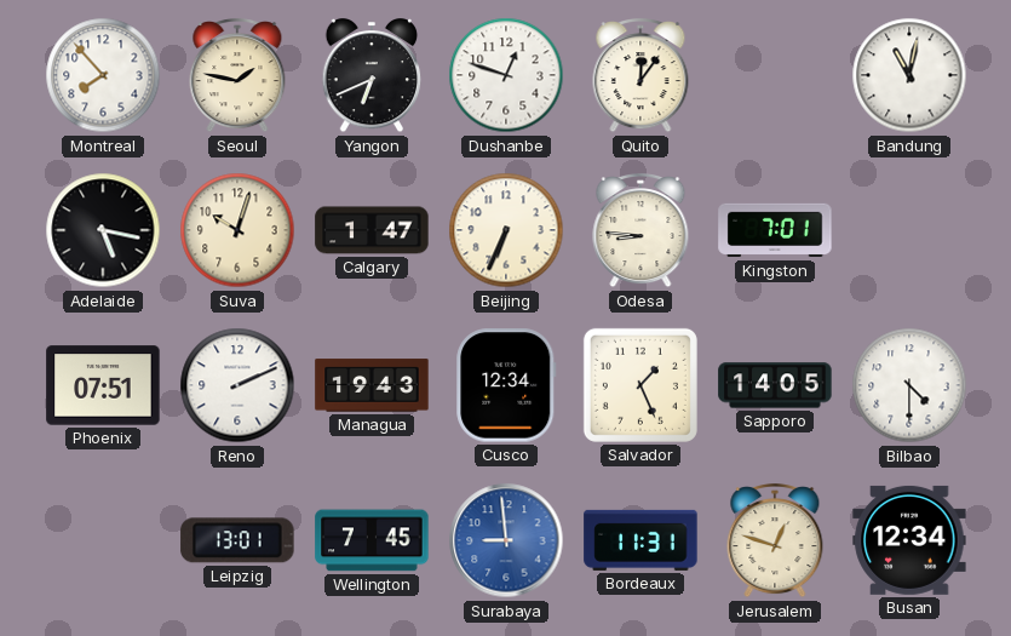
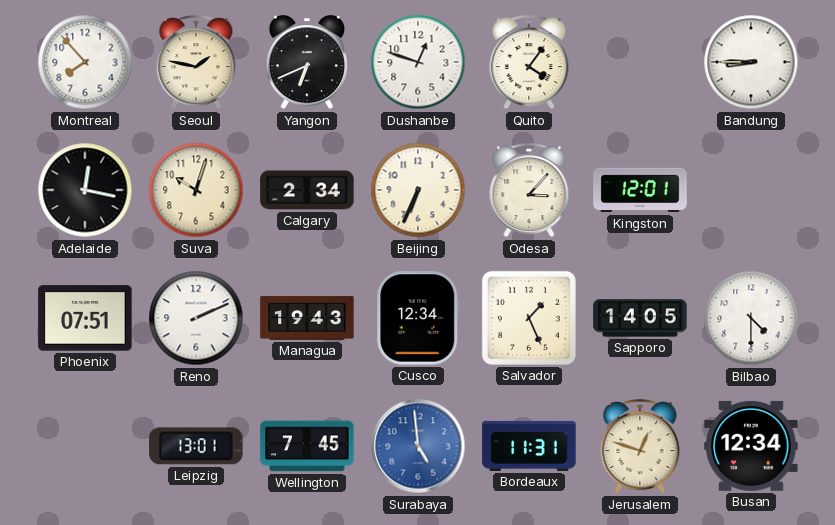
Quito: 12:06 -> 4:06 (529, 63)
Bandung: 11:02 -> 8:45 (751, 62)
Adelaide: 5:17 -> 12:17 (85, 190)
Calgary: 1:47 -> 2:34 (307, 190)
Odesa: 8:46 -> 3:07 (529, 191)
Kingston: 7:01 -> 12:01 (640, 190)
Surabaya: 8:59 -> 4:59 (418, 446)
